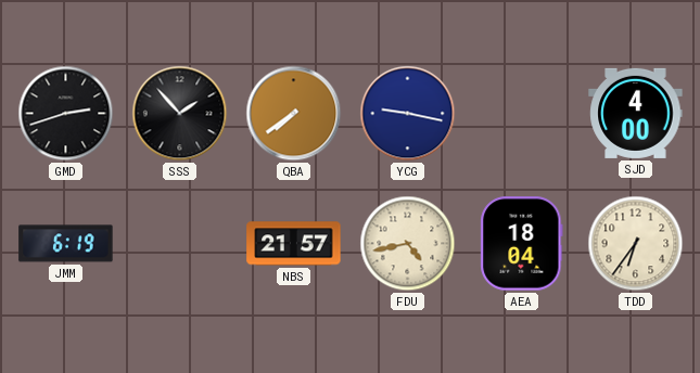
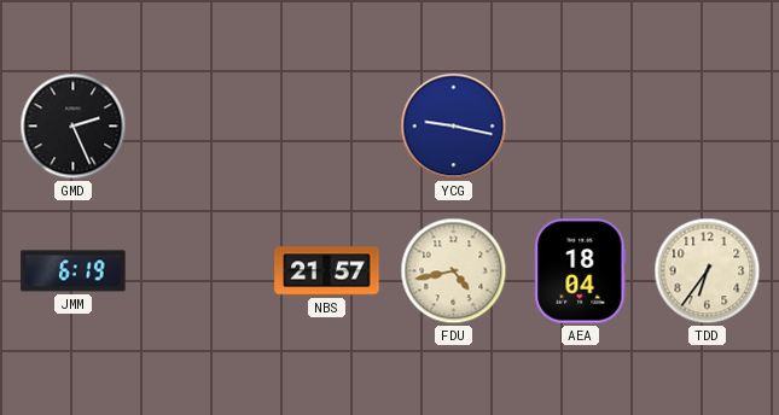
GMD: 2:42 -> 2:26 (74, 127)
SSS: 1:53 -> none (180, 114)
QBA: 7:39 -> none (294, 114)
SJD: 4:00 -> none (636, 113)
